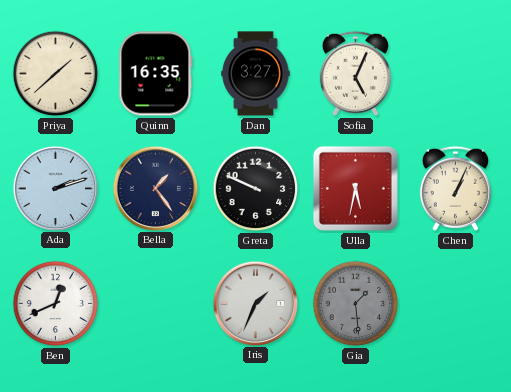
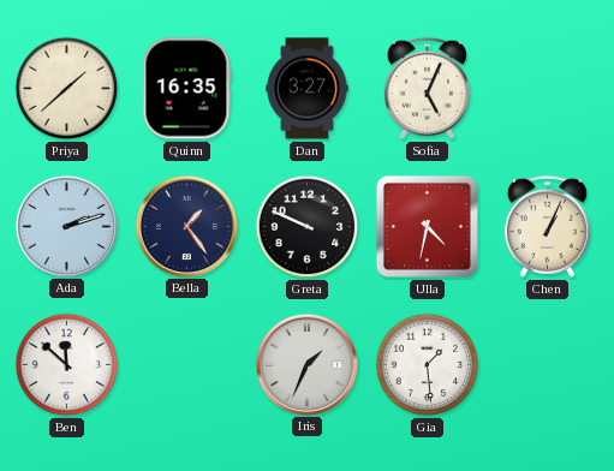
Ulla: 5:32 -> 4:32 (427, 226)
Ben: 12:41 -> 11:52 (67, 365)
Gia dial: grey -> white (428, 365)
